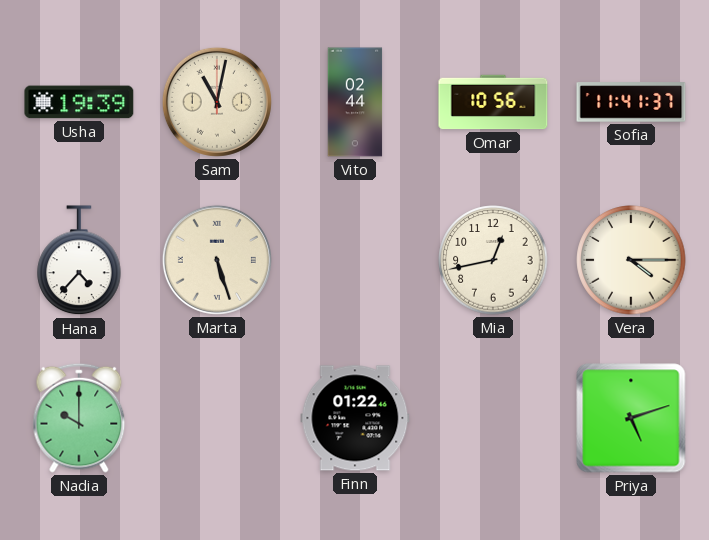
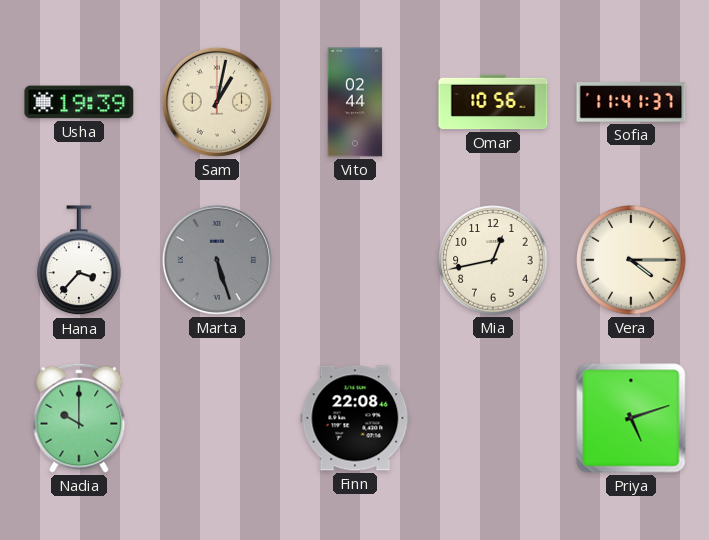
Sam: 11:02 -> 1:02 (217, 102)
Hana: 4:37 -> 3:37 (79, 261)
Marta dial: cream -> grey (217, 260)
Finn: 01:22 -> 22:08 (355, 418)
